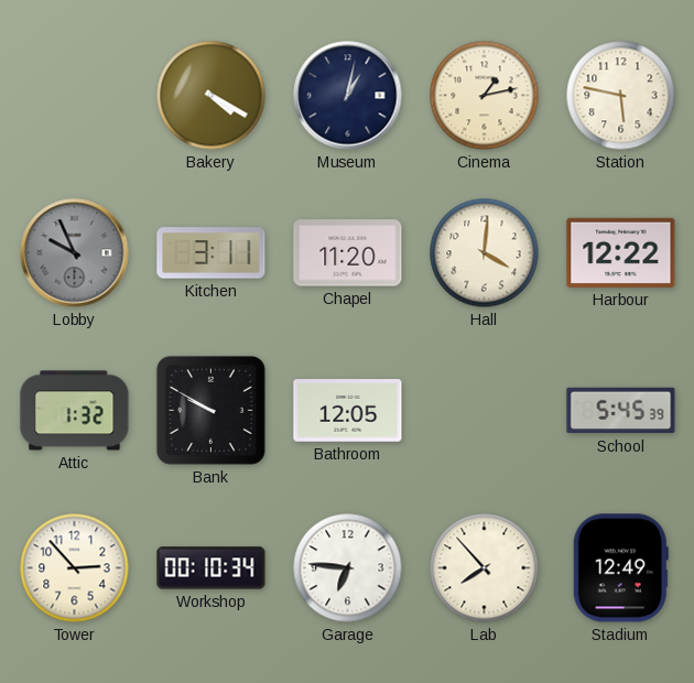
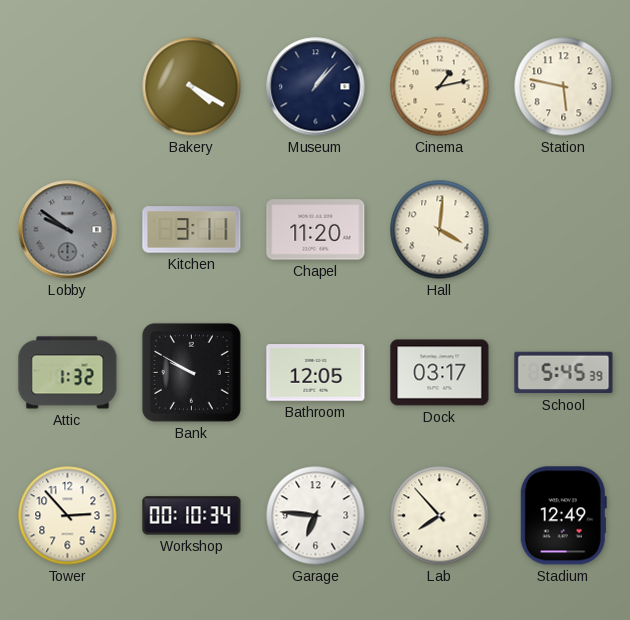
Museum: 1:02 -> 1:07 (316, 87)
Lobby: 9:56 -> 9:51 (68, 230)
Harbour: 12:22 -> none (621, 252)
Dock: none -> 03:17 (440, 373)
